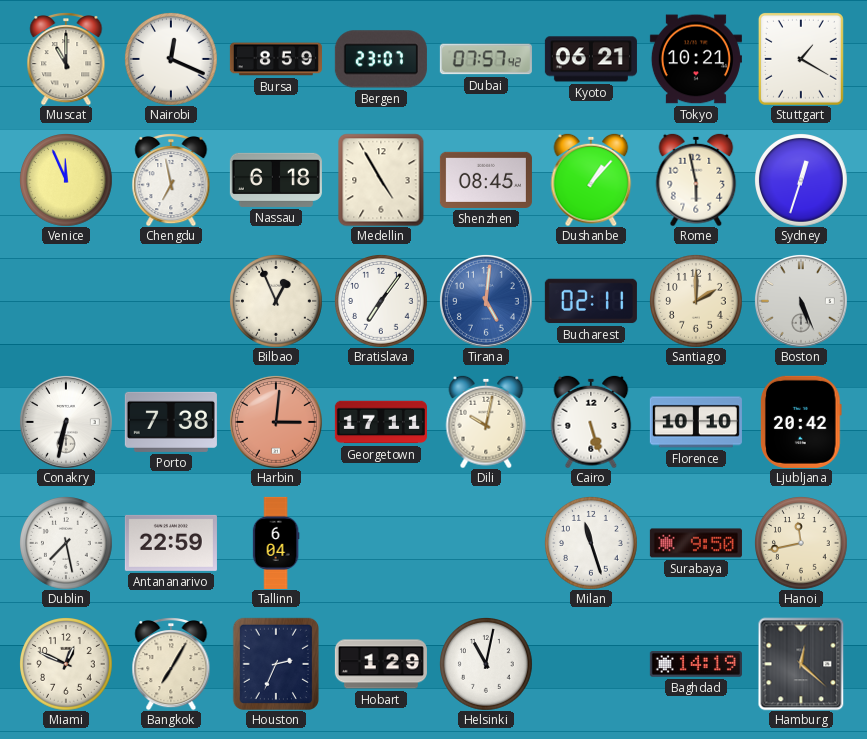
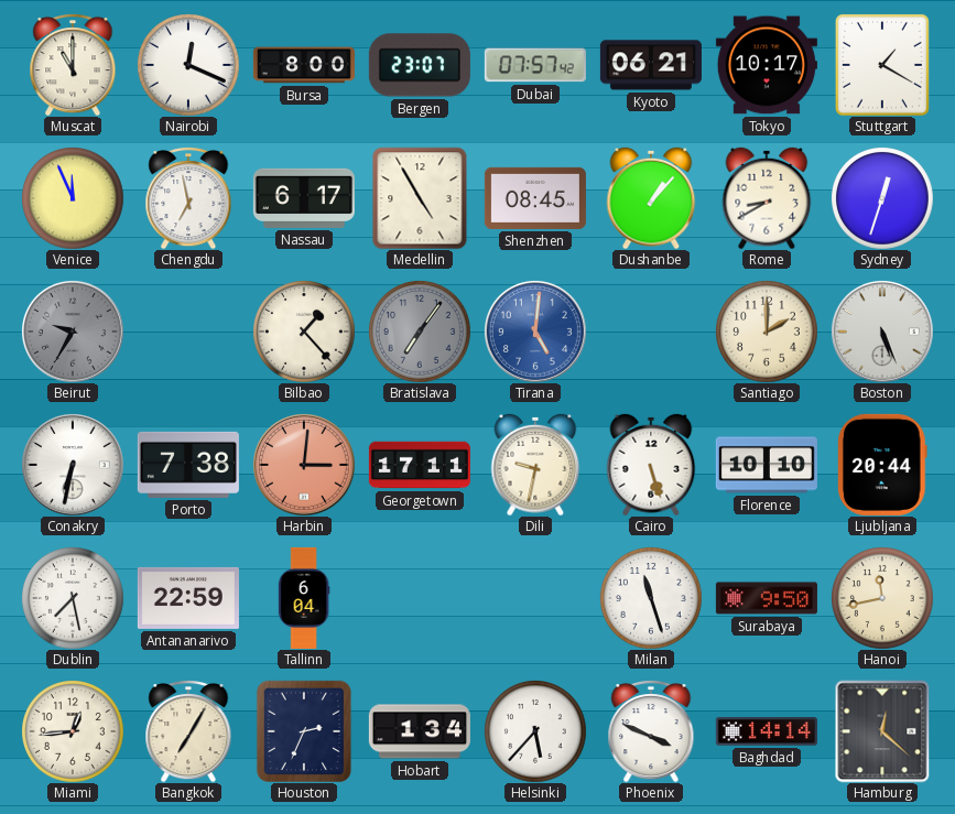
Bursa: 8:59 -> 8:00 (304, 65)
Tokyo: 10:21 -> 10:17 (767, 65)
Nassau: 6:18 -> 6:17 (304, 198)
Rome: 5:58 -> 8:40 (767, 198)
Beirut: none -> 9:35 (73, 332)
Bilbao: 12:56 -> 1:23 (304, 332)
Bratislava dial: white -> grey (420, 332)
Bucharest: 02:11 -> none (591, 301)
Dili: 10:02 -> 9:32 (535, 465)
Ljubljana: 20:42 -> 20:44 (883, 465)
Miami: 12:49 -> 12:44 (73, 731)
Hobart: 1:29 -> 1:34 (420, 731)
Helsinki: 11:02 -> 5:37 (535, 731)
Phoenix: none -> 3:49 (651, 731)
Baghdad: 14:19 -> 14:14 (767, 731)
